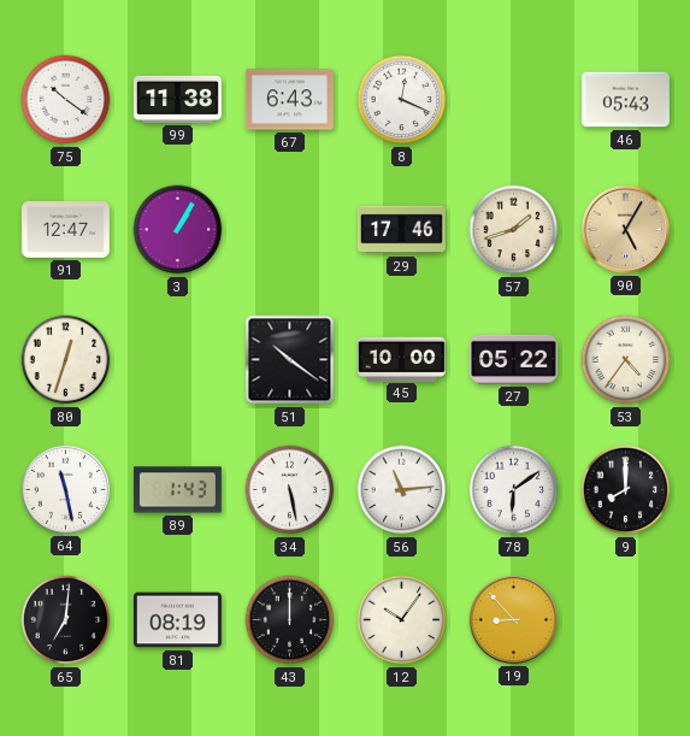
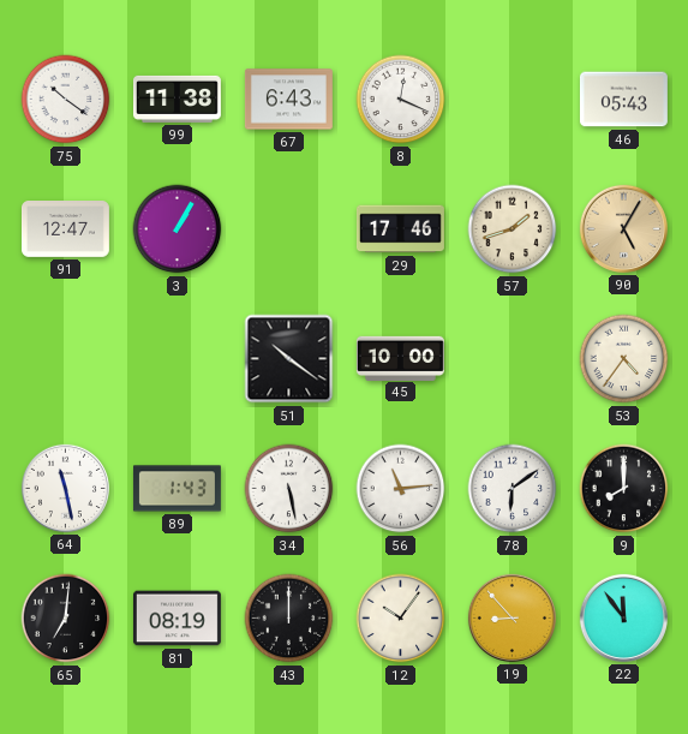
80: 12:33 -> none (66, 360)
27: 05:22 -> none (513, 359)
22: none -> 11:54 (623, 617)
